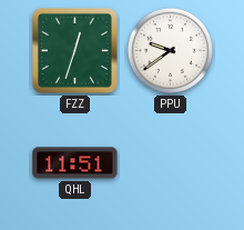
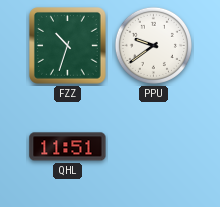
FZZ: 12:33 -> 10:33 (68, 46)
